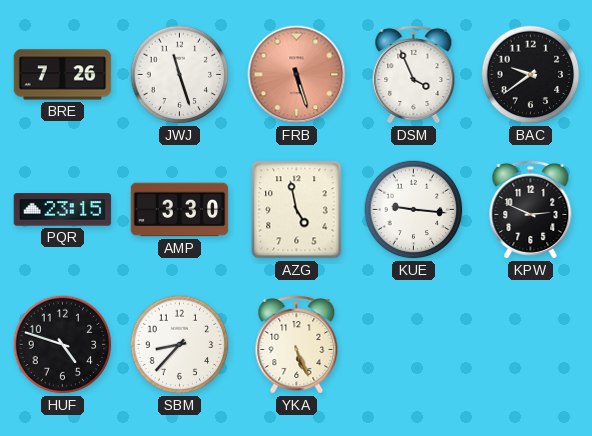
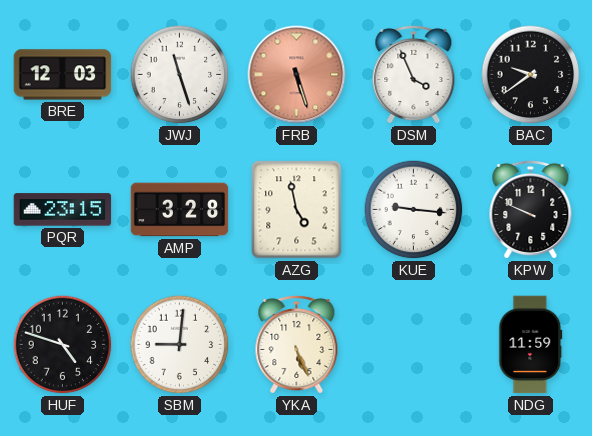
BRE: 7:26 -> 12:03 (63, 75)
AMP: 3:30 -> 3:28 (180, 210)
KPW: 2:49 -> 9:49 (531, 209)
SBM: 8:37 -> 9:01 (180, 345)
NDG: none -> 11:59 (531, 345)
